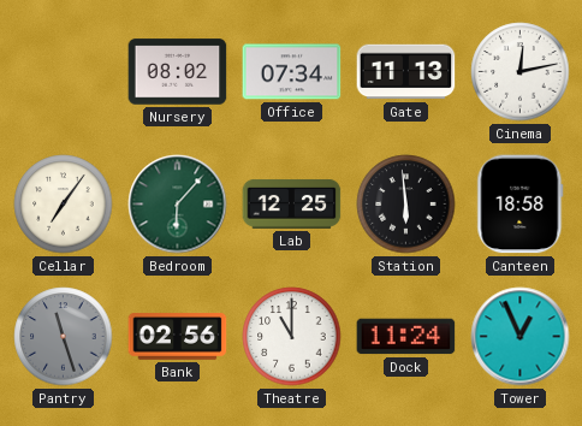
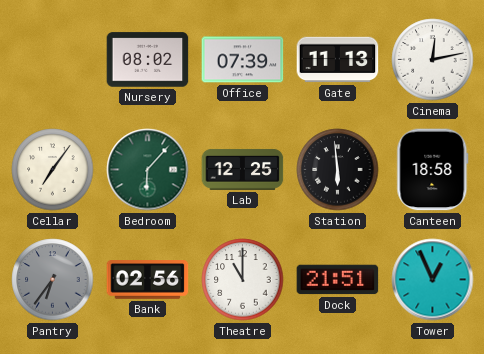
Office: 07:34 -> 07:39 (243, 60)
Pantry: 11:27 -> 6:36 (53, 280)
Dock: 11:24 -> 21:51 (338, 280)
